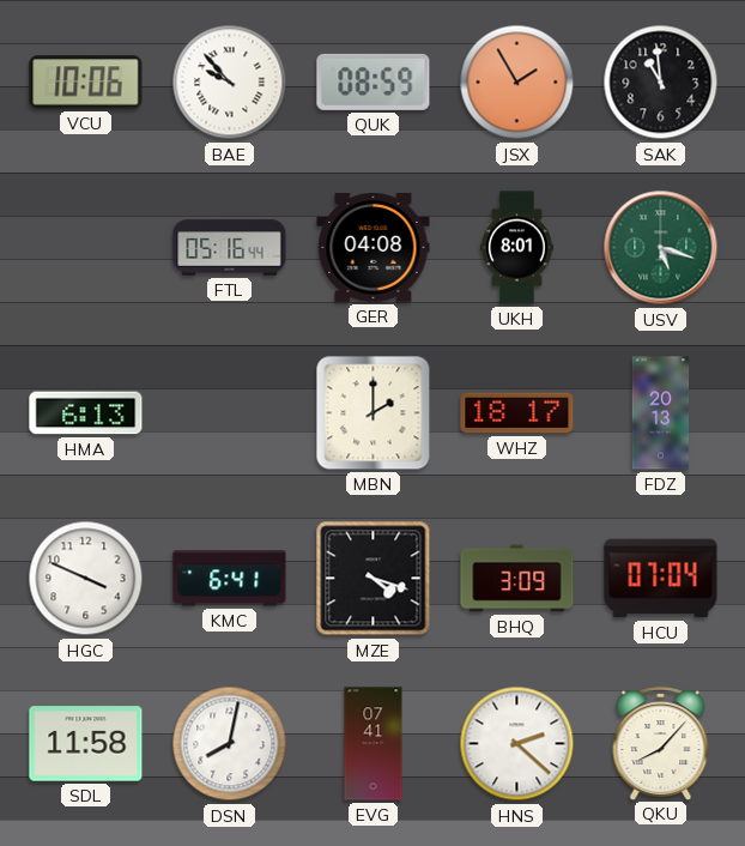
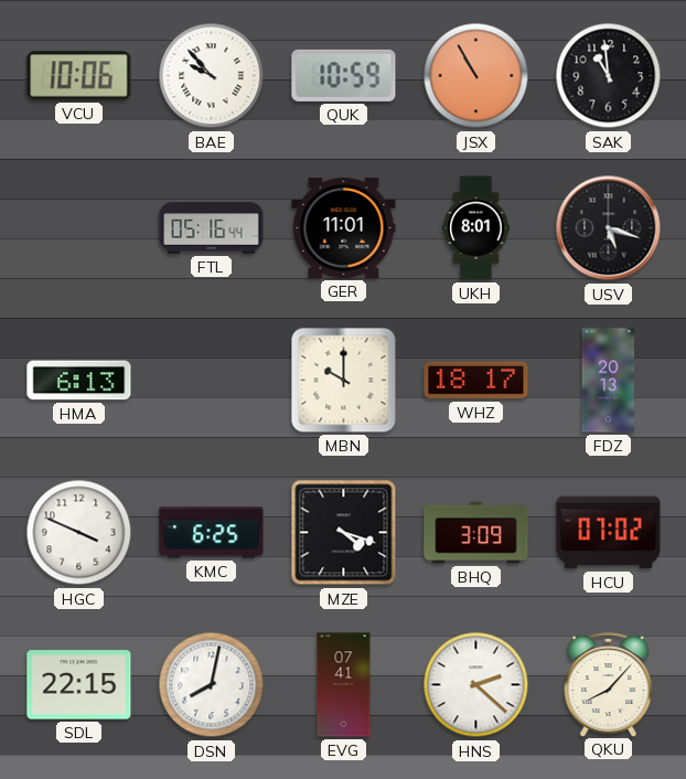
QUK: 08:59 -> 10:59 (344, 75)
JSX: 1:55 -> 10:55 (476, 76)
GER: 04:08 -> 11:01 (344, 227)
USV dial: green -> black (609, 228)
MBN: 2:00 -> 10:00 (344, 381)
KMC: 6:41 -> 6:25 (212, 533)
HCU: 07:04 -> 07:02 (609, 533)
SDL: 11:58 -> 22:15 (79, 685)
